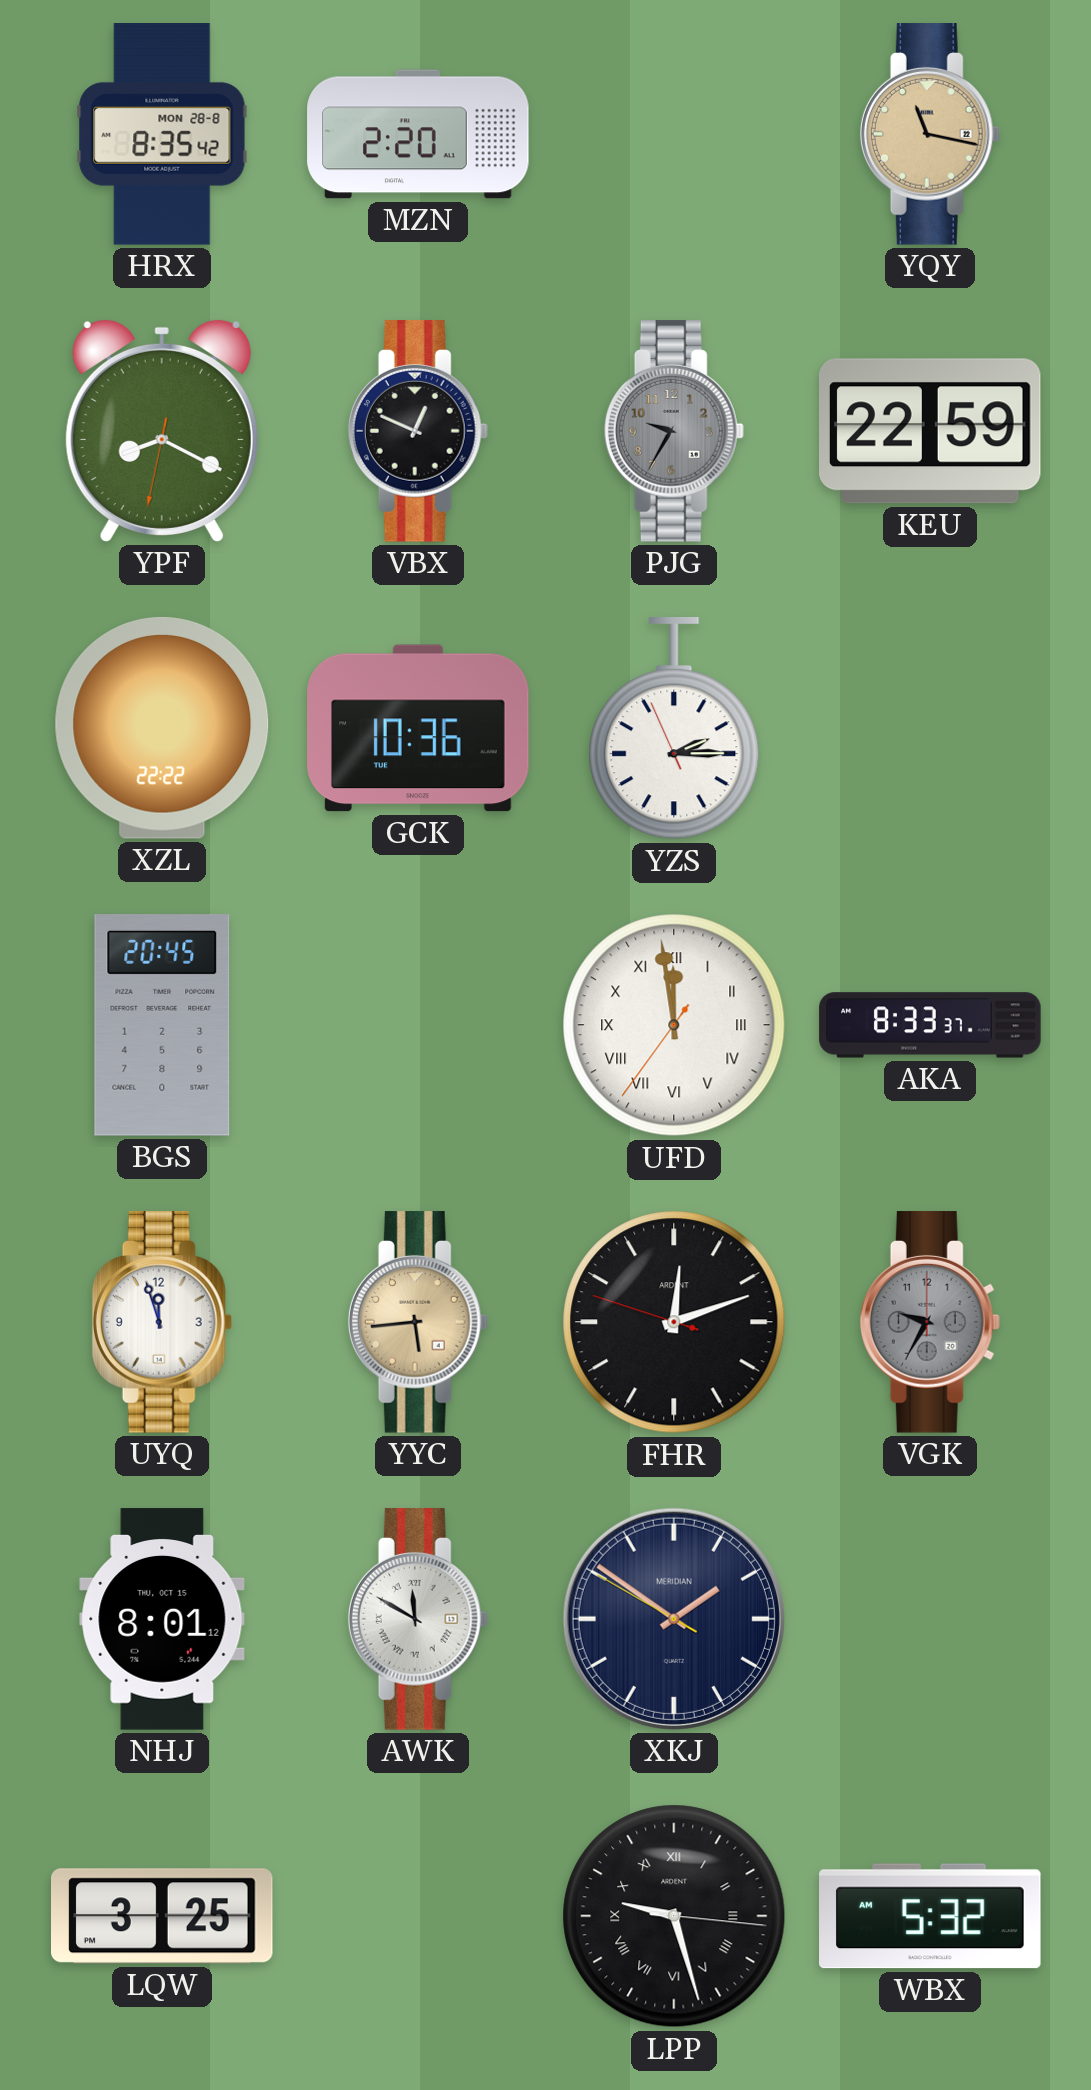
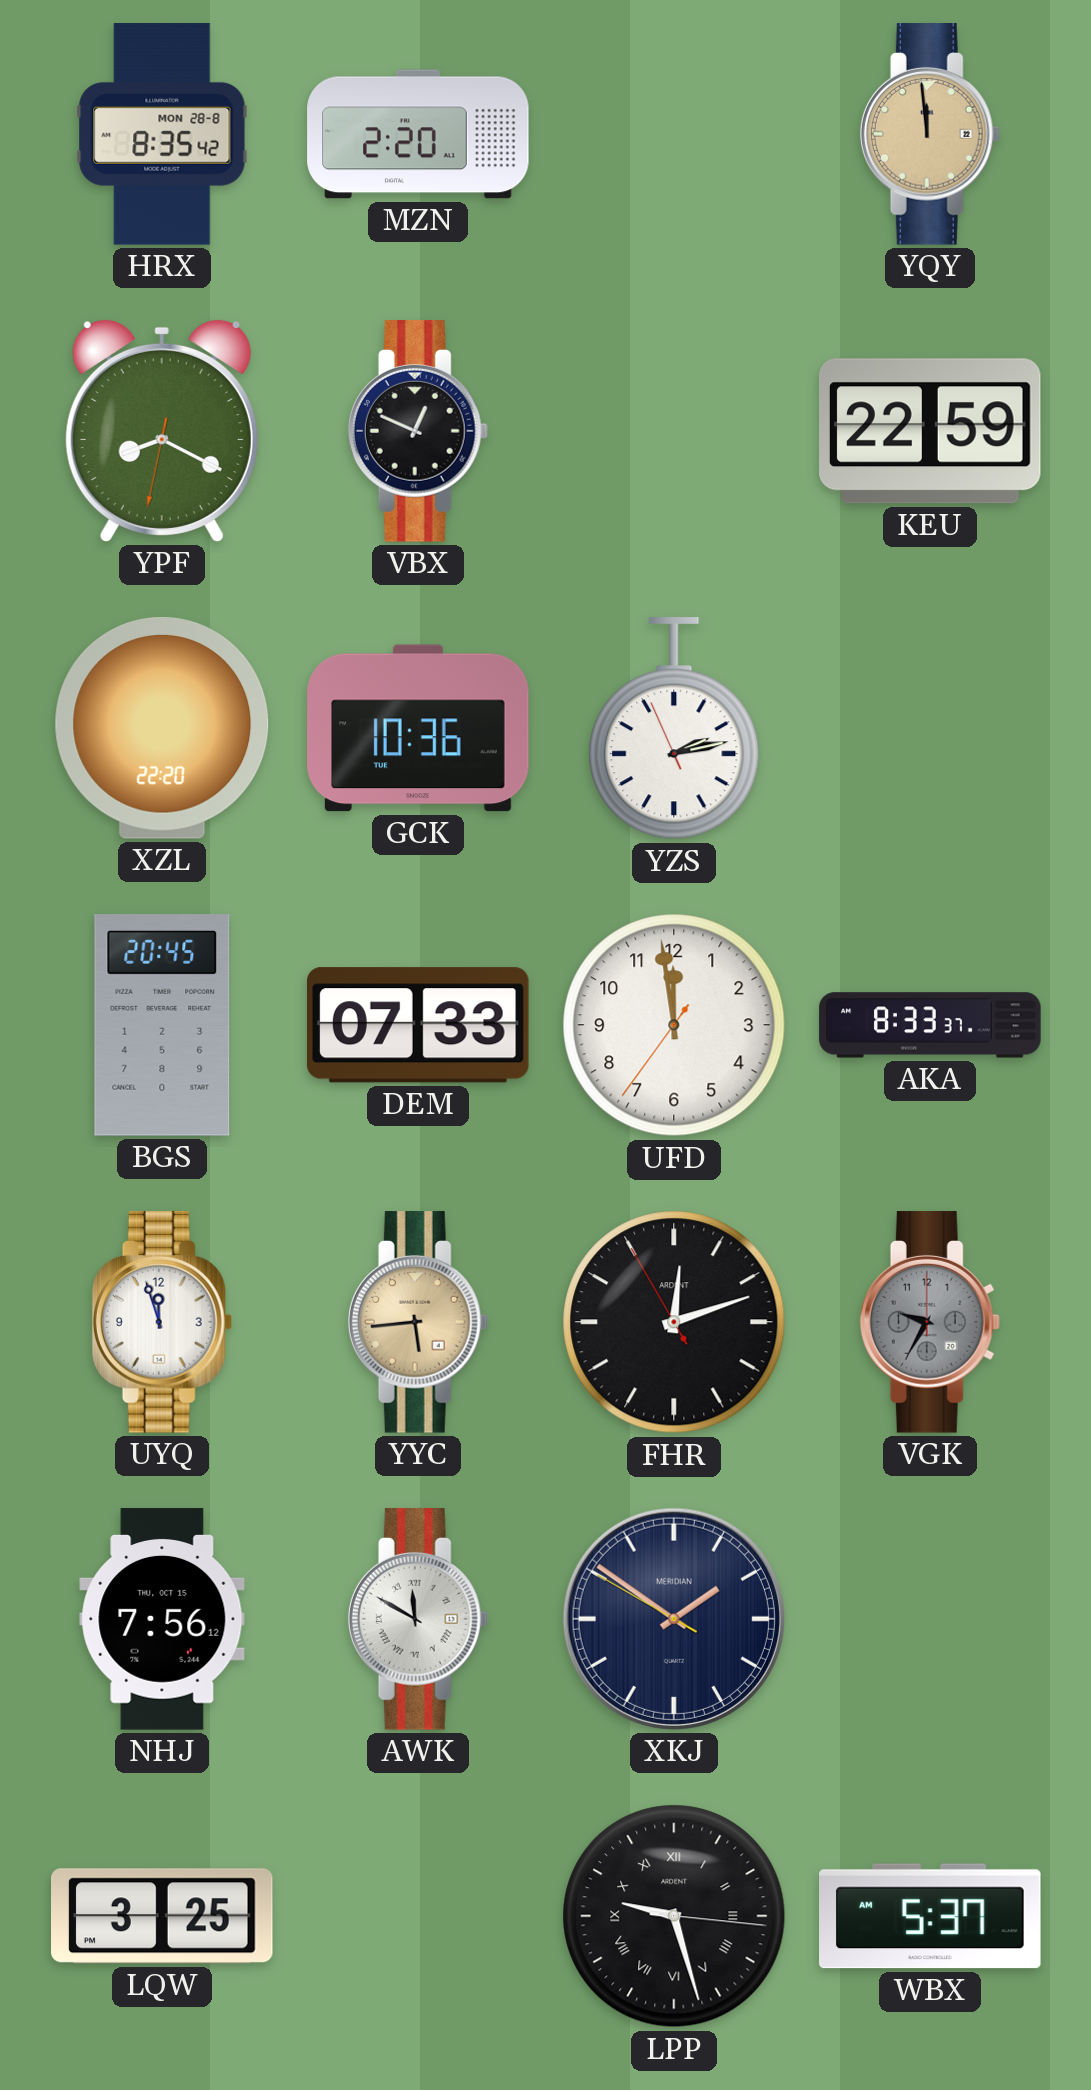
YQY: 11:17 -> 11:59 (930, 134)
PJG: 9:35 -> none (674, 431)
XZL: 22:22 -> 22:20 (162, 728)
YZS: 2:14 -> 2:12 (674, 729)
DEM: none -> 07:33 (418, 1025)
UFD numerals: Roman -> Arabic (674, 1025)
FHR: 12:11:48 -> 12:11:55 (674, 1322)
NHJ: 8:01 -> 7:56 (162, 1619)
WBX: 5:32 -> 5:37 (930, 1916)
